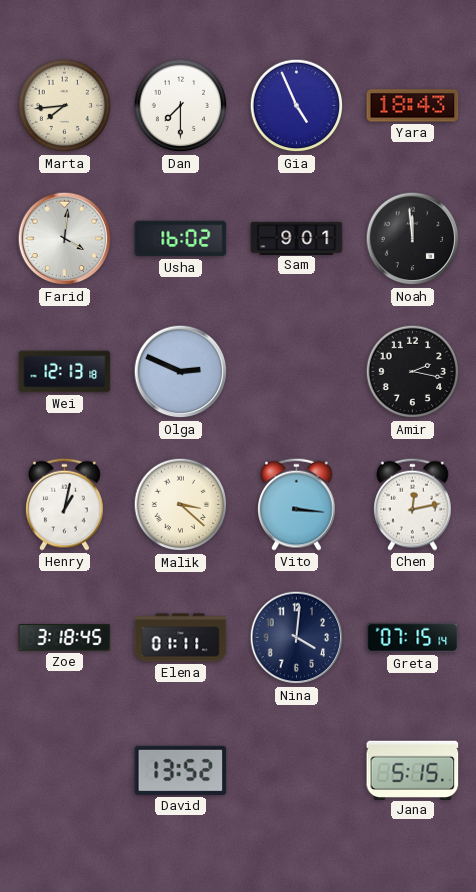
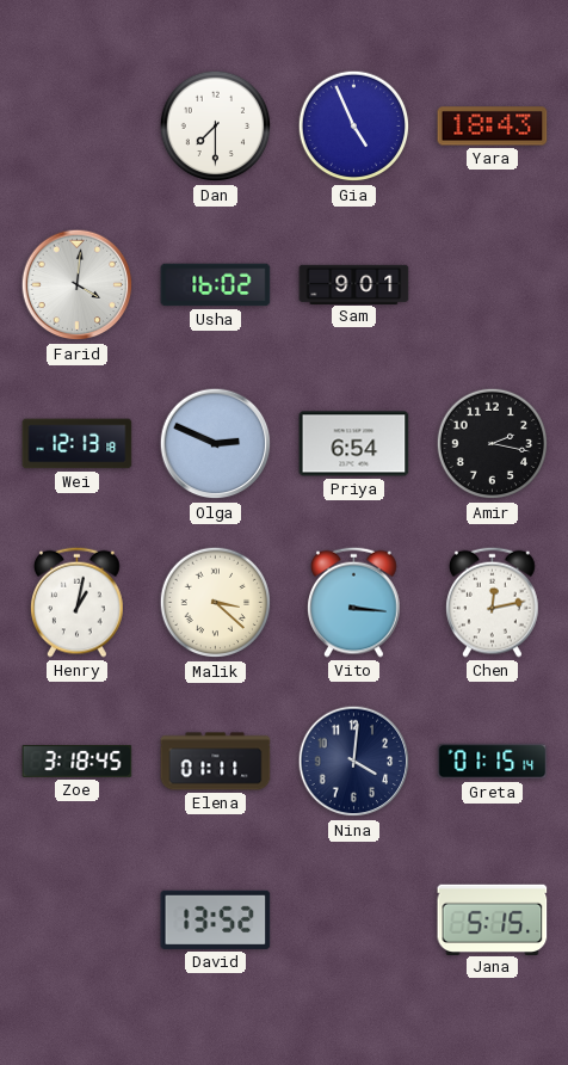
Marta: 7:44 -> none (65, 106)
Noah: 11:59 -> none (413, 239)
Priya: none -> 6:54 (354, 444)
Greta: 07:15 -> 01:15 (493, 762)
